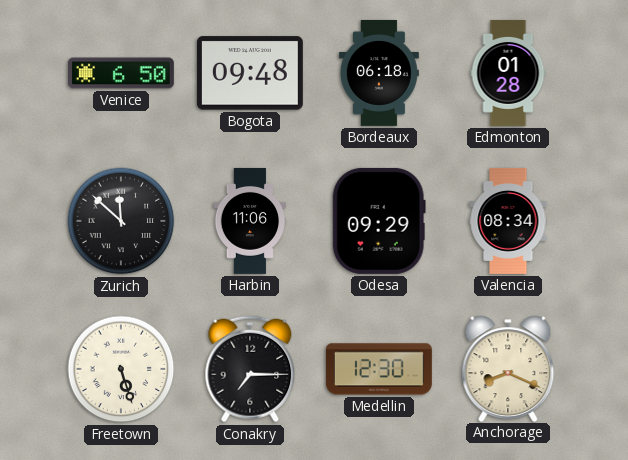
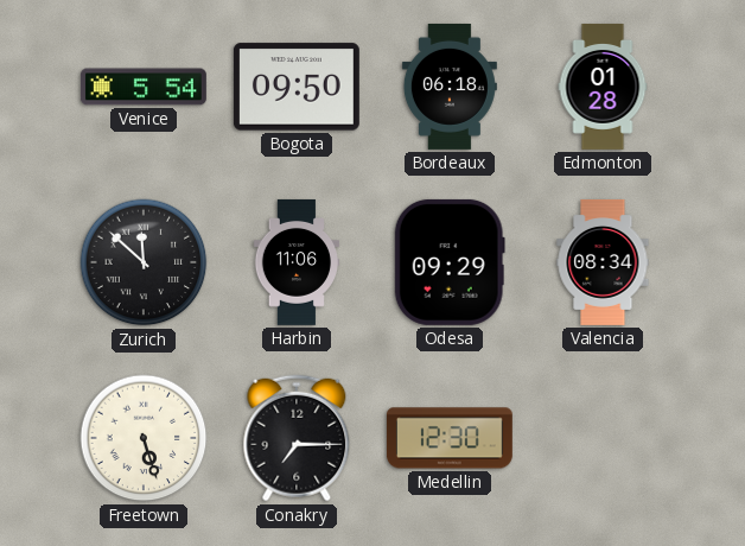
Venice: 6:50 -> 5:54 (144, 87)
Bogota: 09:48 -> 09:50 (297, 87)
Anchorage: 8:19 -> none (508, 368)
